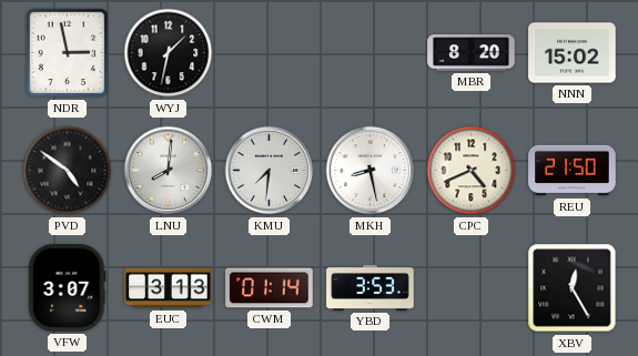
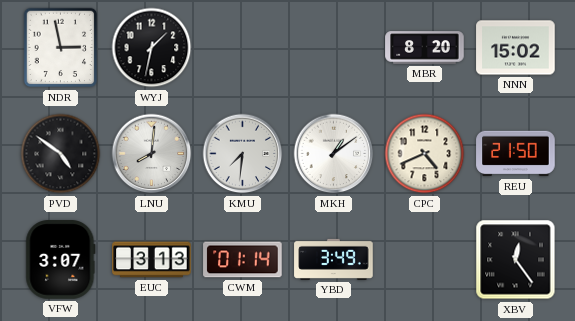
MKH: 8:28 -> 1:09 (334, 154)
YBD: 3:53 -> 3:49 (334, 259)
XBV: 12:25 -> 12:24 (516, 260)
